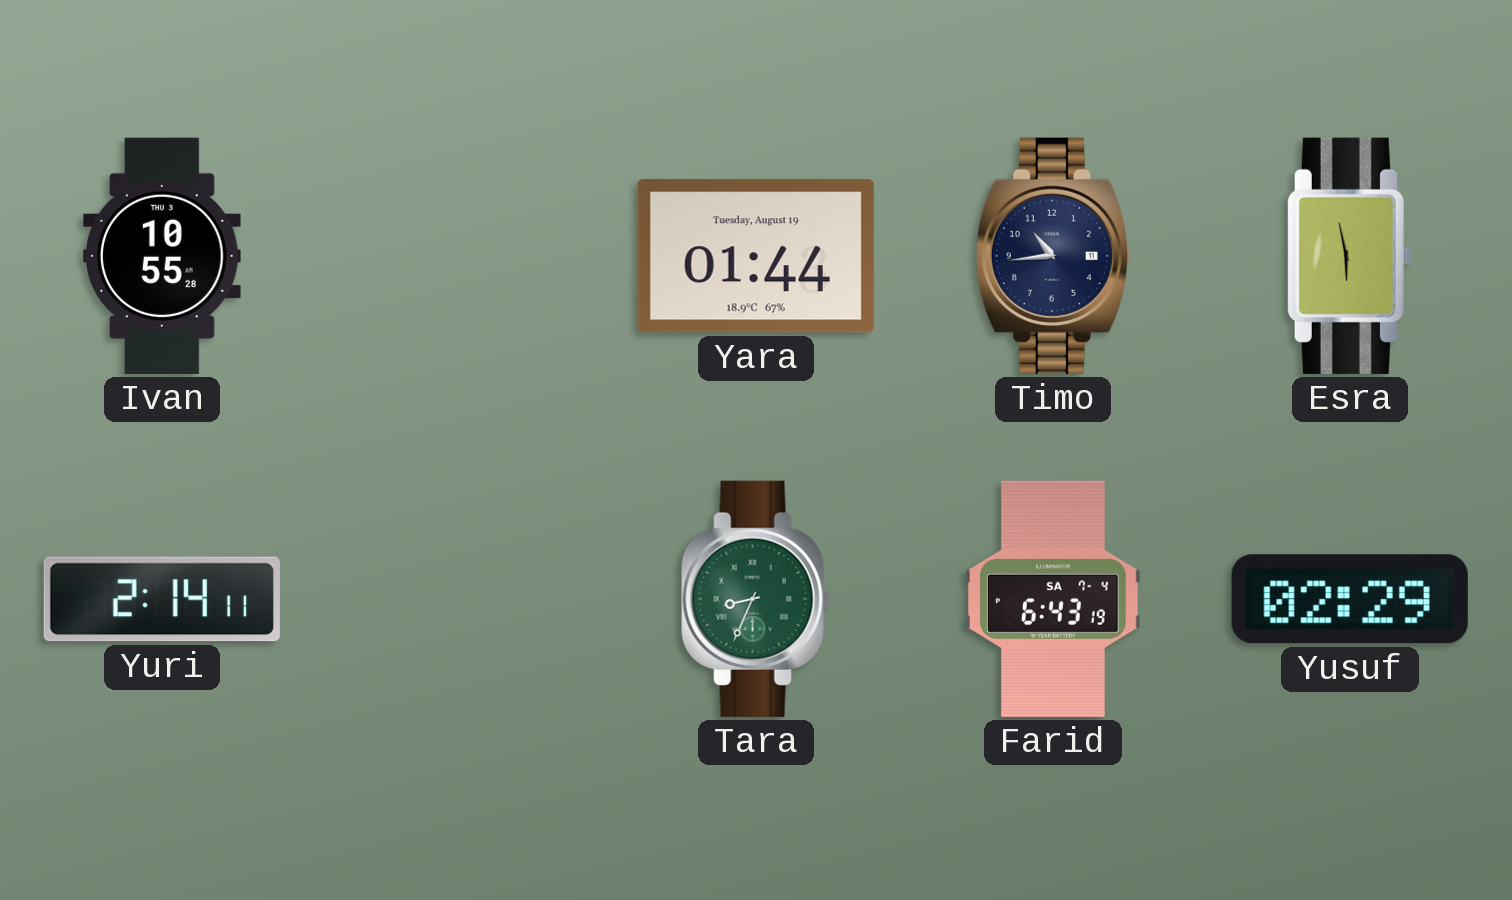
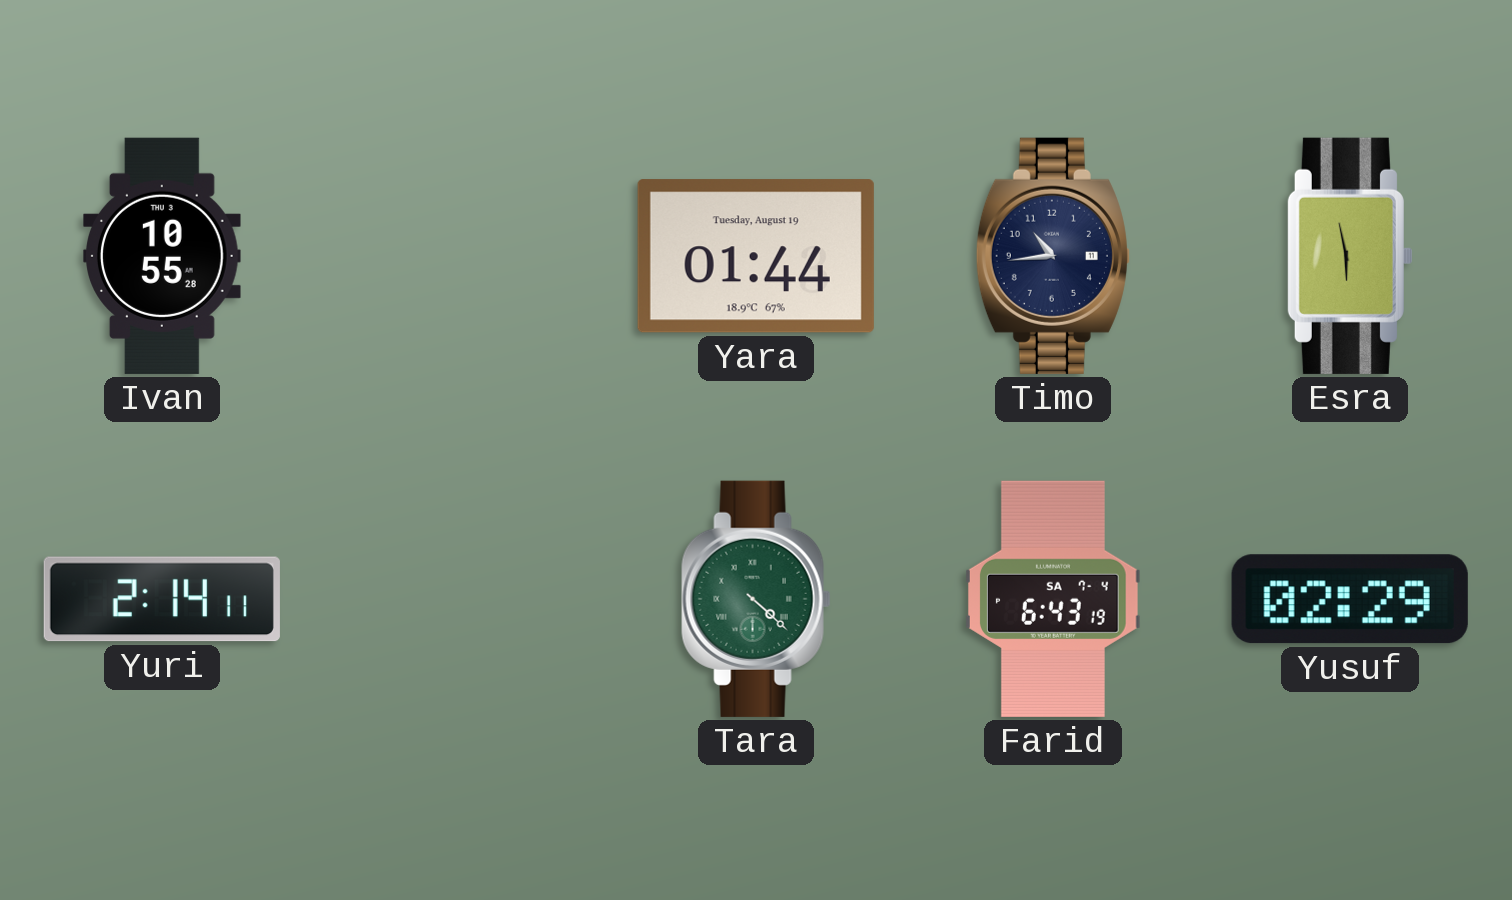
Tara: 8:34 -> 4:22 (756, 599)
